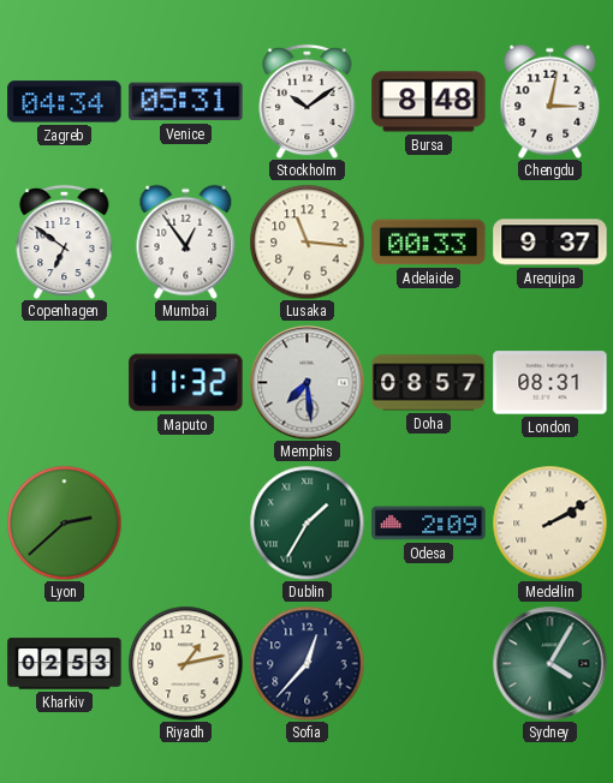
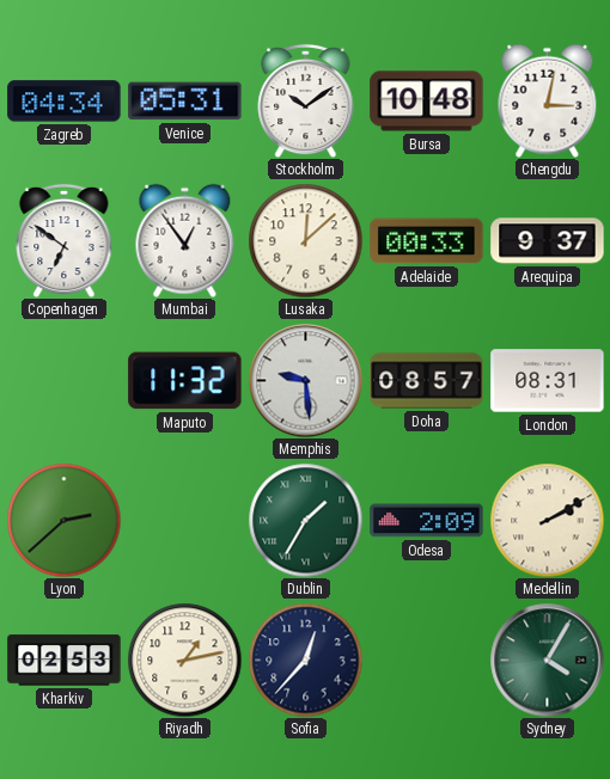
Bursa: 8:48 -> 10:48 (427, 102)
Lusaka: 11:16 -> 12:08 (305, 240)
Memphis: 7:29 -> 9:29 (305, 380)
